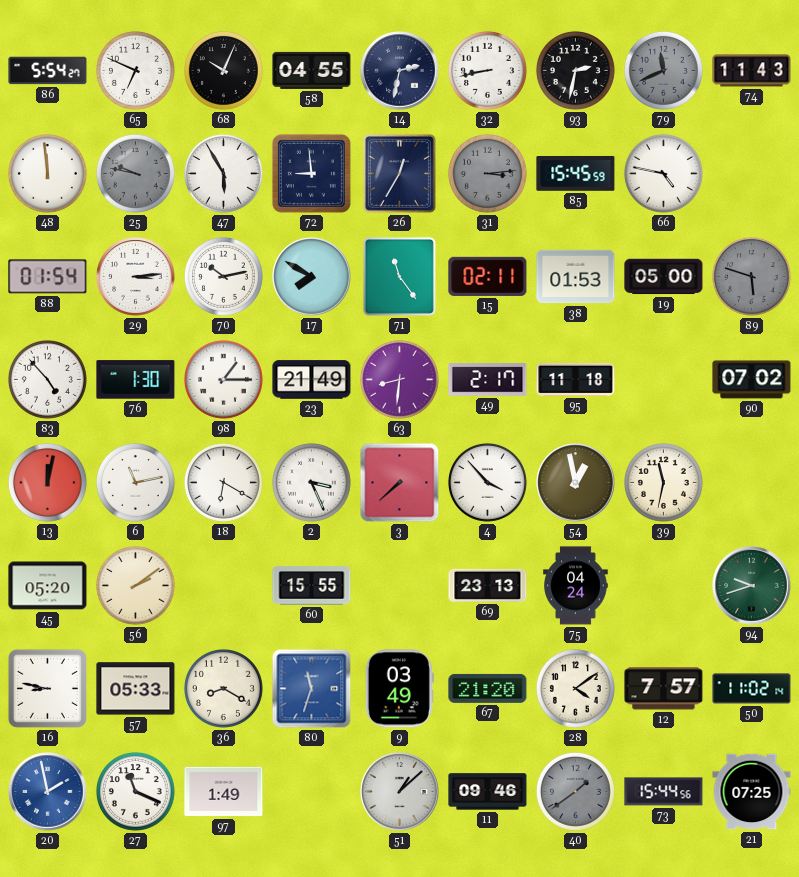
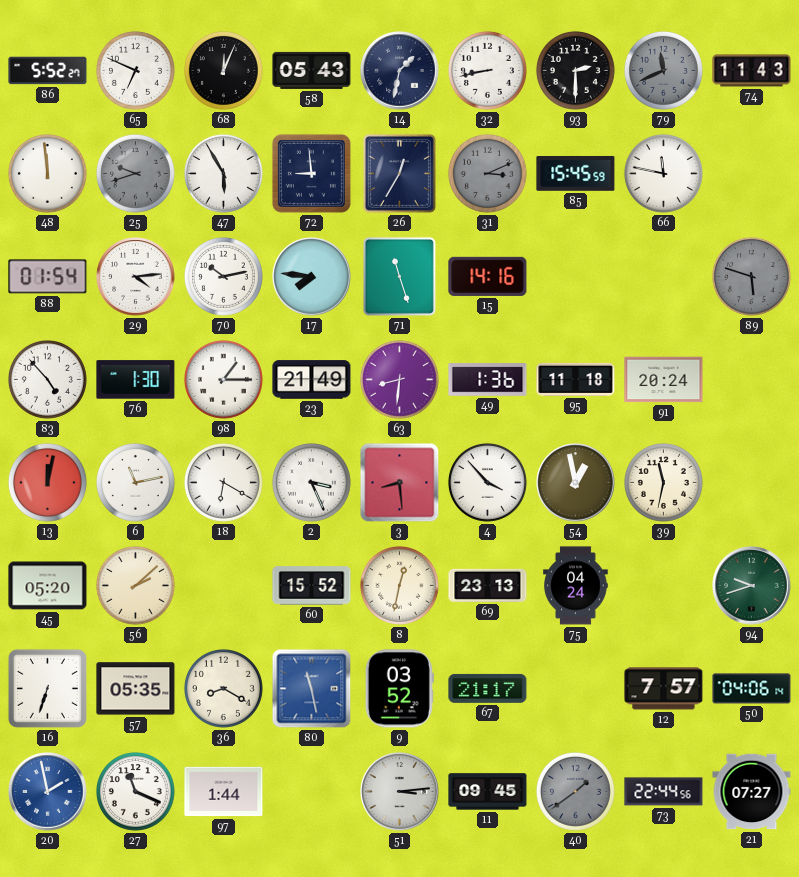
86: 5:54 -> 5:52 (48, 71)
68: 10:04 -> 12:04 (223, 70)
58: 04:55 -> 05:43 (312, 70)
14: 2:32 -> 1:32 (400, 71)
93: 2:32 -> 2:30 (575, 70)
25: 9:47 -> 9:42 (135, 173)
31: 3:14 -> 3:11 (487, 173)
66: 4:47 -> 11:47 (663, 173)
29: 3:14 -> 4:14 (136, 277)
17: 7:50 -> 7:46 (312, 277)
71: 11:24 -> 11:27 (399, 276)
15: 02:11 -> 14:16 (488, 276)
38: 01:53 -> none (576, 277)
19: 05:00 -> none (664, 277)
49: 2:17 -> 1:36 (488, 380)
91: none -> 20:24 (664, 380)
90: 07:02 -> none (752, 380)
3: 7:38 -> 8:29 (400, 483)
56: 2:09 -> 2:08 (135, 585)
60: 15:55 -> 15:52 (312, 586)
8: none -> 12:32 (399, 585)
16: 8:47 -> 6:33 (47, 688)
57: 05:33 -> 05:35 (136, 689)
80: 11:33 -> 11:28 (312, 689)
9: 03:49 -> 03:52 (399, 689)
67: 21:20 -> 21:17 (488, 688)
28: 4:09 -> none (575, 688)
50: 11:02 -> 04:06 (752, 689)
97: 1:49 -> 1:44 (224, 792)
51: 1:08 -> 3:14 (400, 792)
11: 09:46 -> 09:45 (488, 792)
73: 15:44 -> 22:44 (664, 792)
21: 07:25 -> 07:27 (752, 792)
